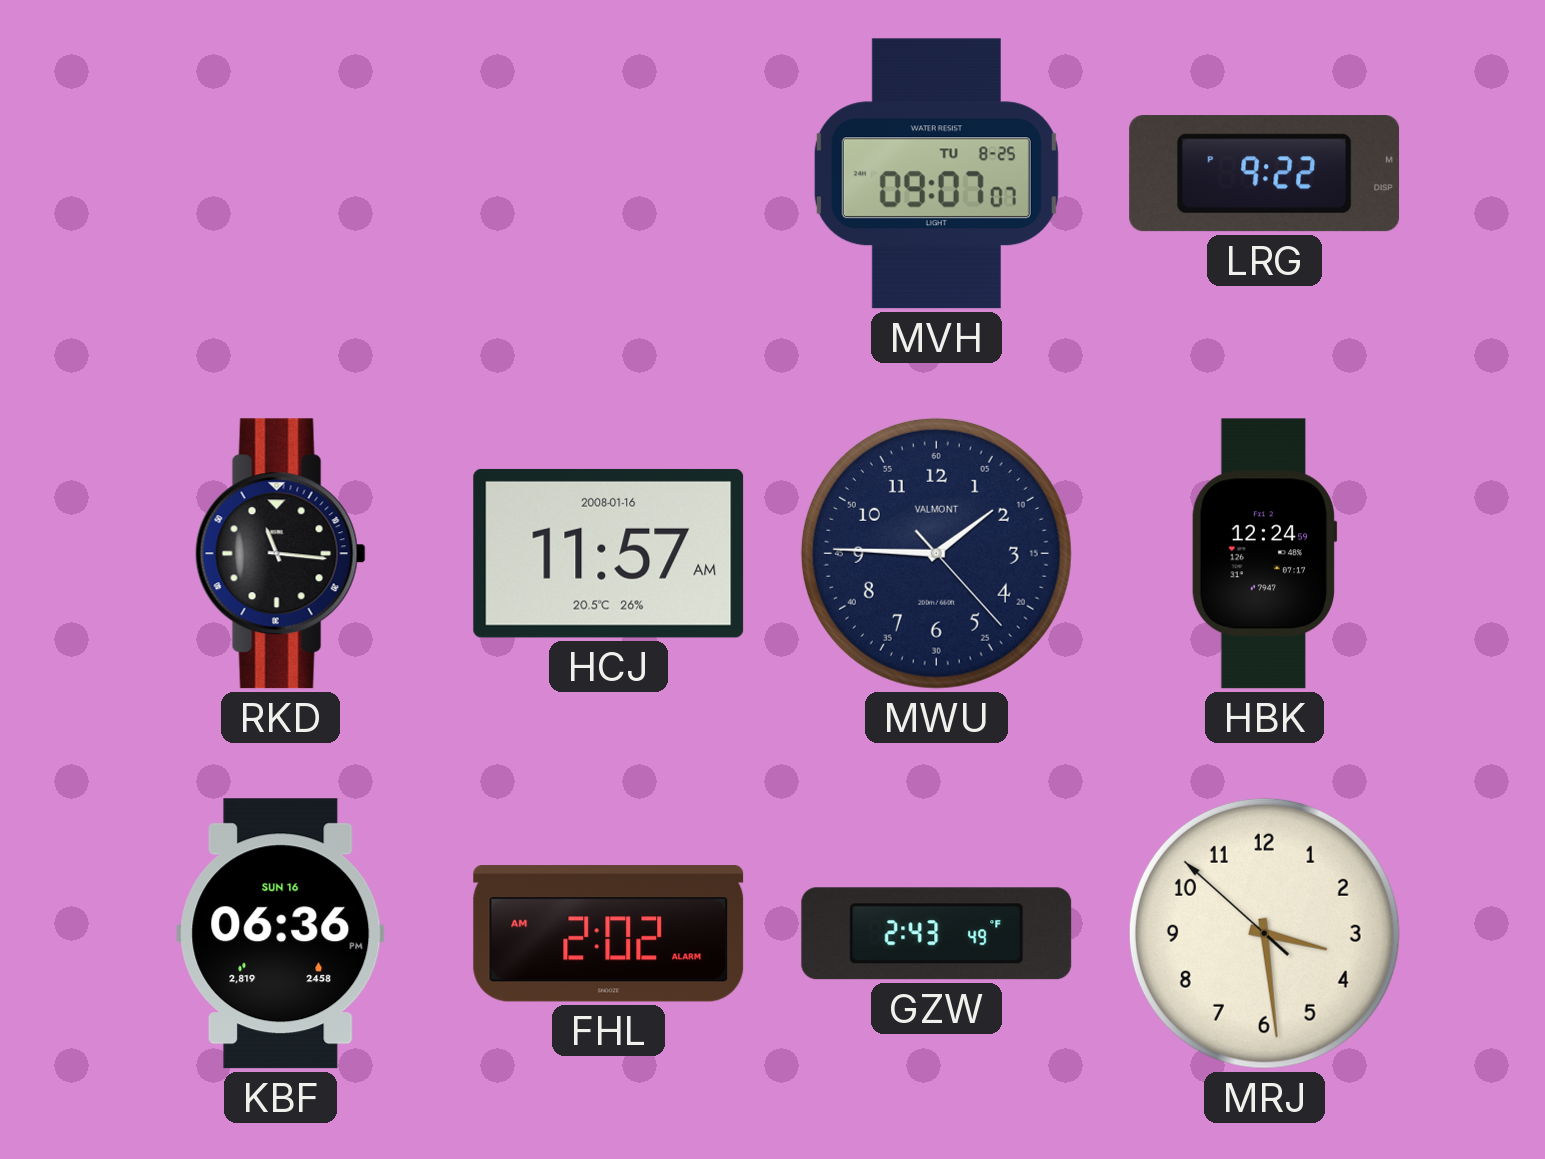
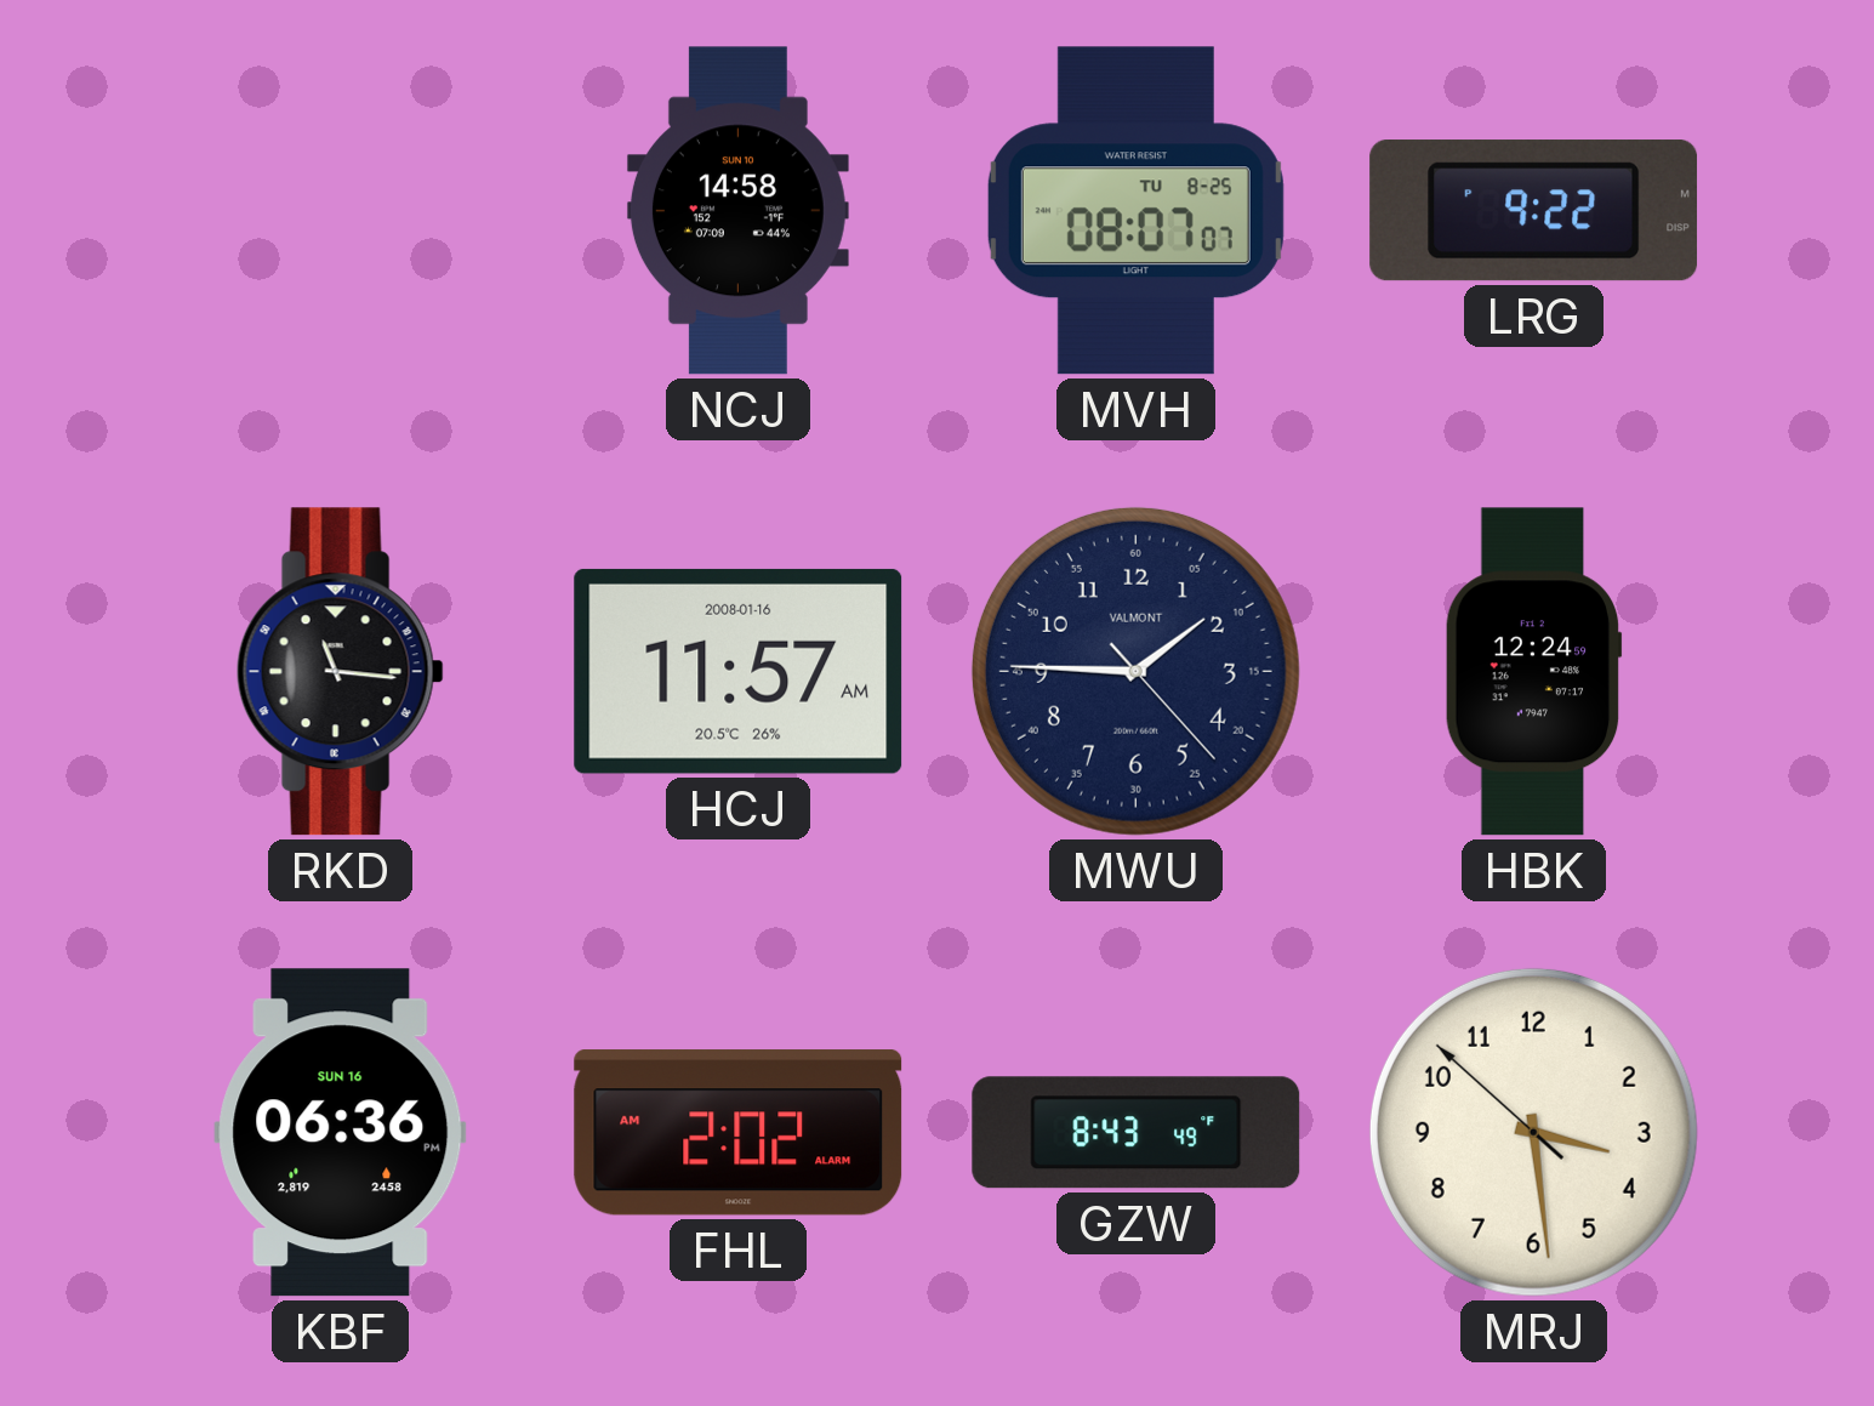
NCJ: none -> 14:58 (737, 211)
MVH: 09:07 -> 08:07 (1135, 211)
GZW: 2:43 -> 8:43 (1137, 1133)
